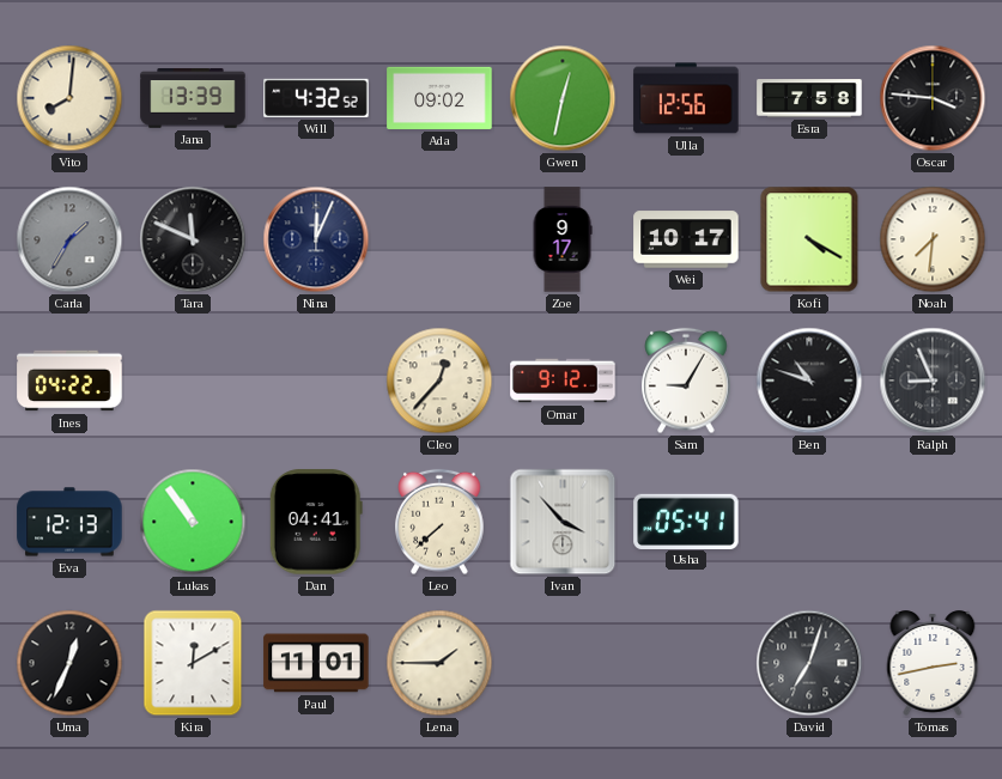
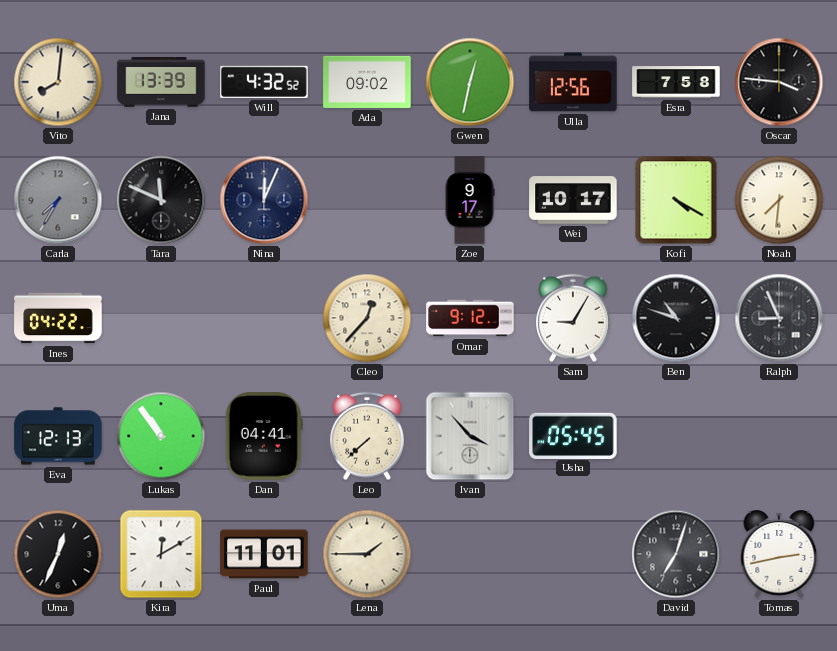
Carla: 1:35 -> 7:35 (58, 200)
Usha: 05:41 -> 05:45 (573, 435)
